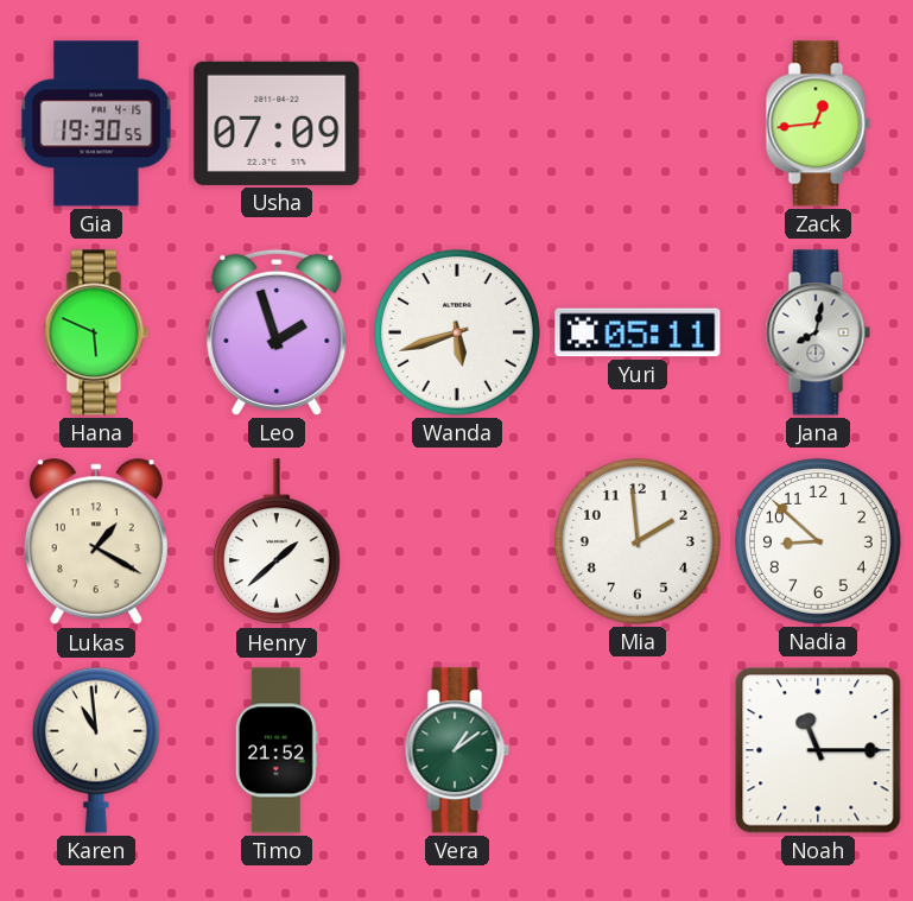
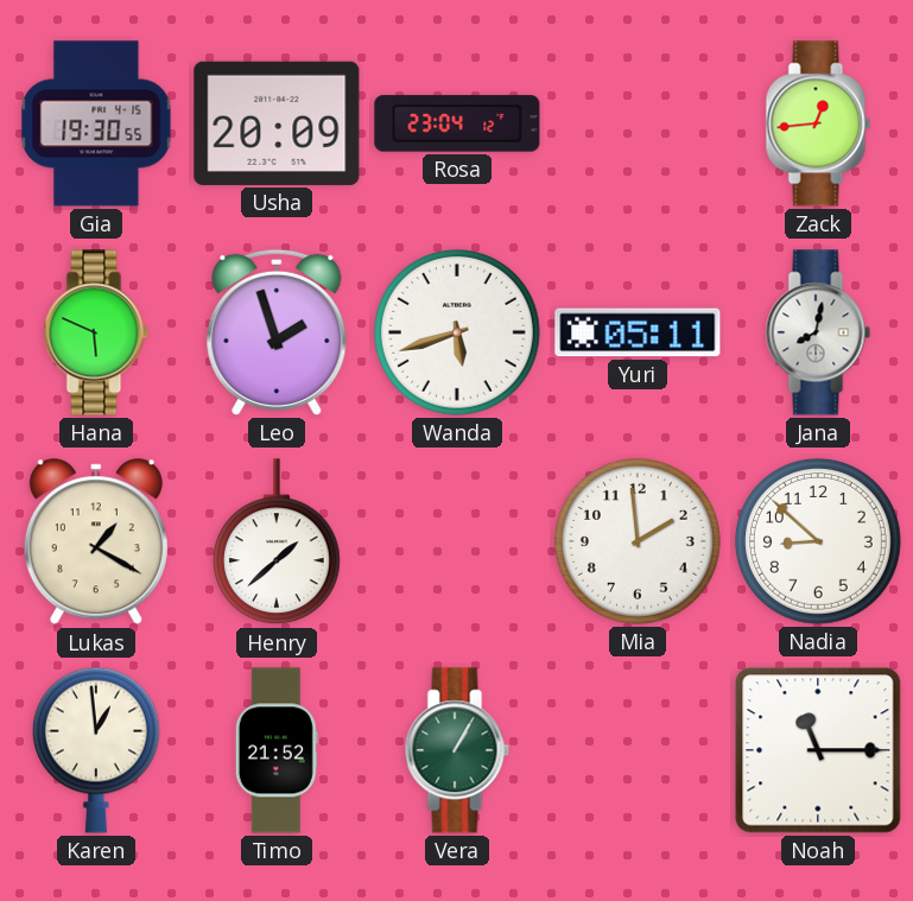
Usha: 07:09 -> 20:09 (277, 123)
Rosa: none -> 23:04 (457, 123)
Karen: 10:59 -> 12:59 (96, 750)
Vera: 1:09 -> 1:05 (457, 750)
